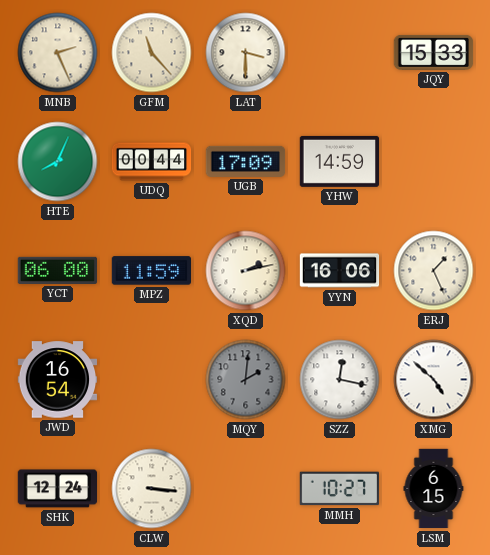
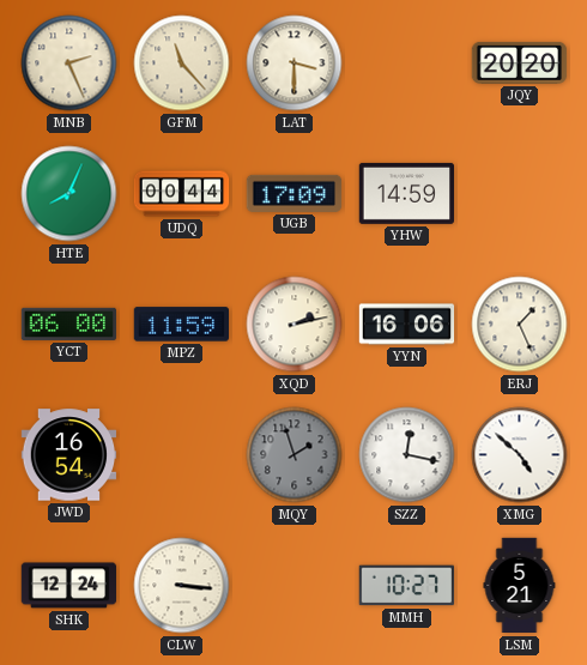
JQY: 15:33 -> 20:20 (520, 62)
MQY: 2:01 -> 1:57 (295, 455)
LSM: 6:15 -> 5:21 (520, 586)
